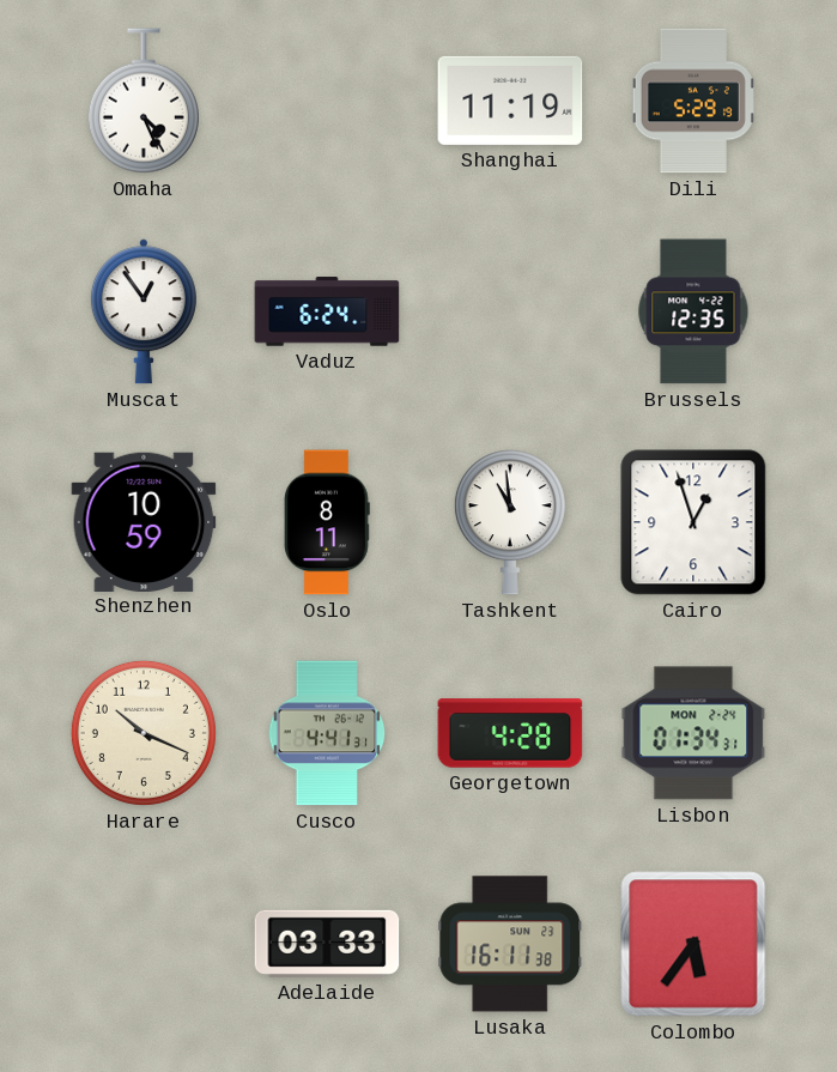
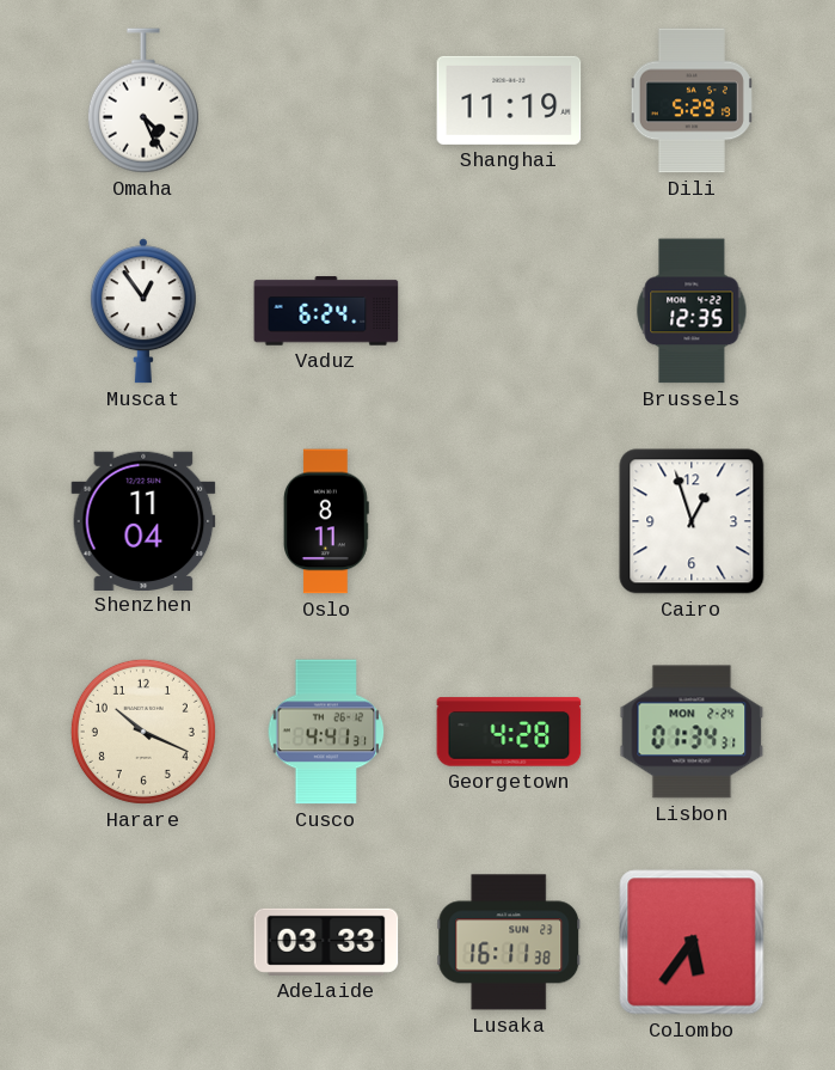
Shenzhen: 10:59 -> 11:04 (143, 520)
Tashkent: 10:59 -> none (510, 522)
